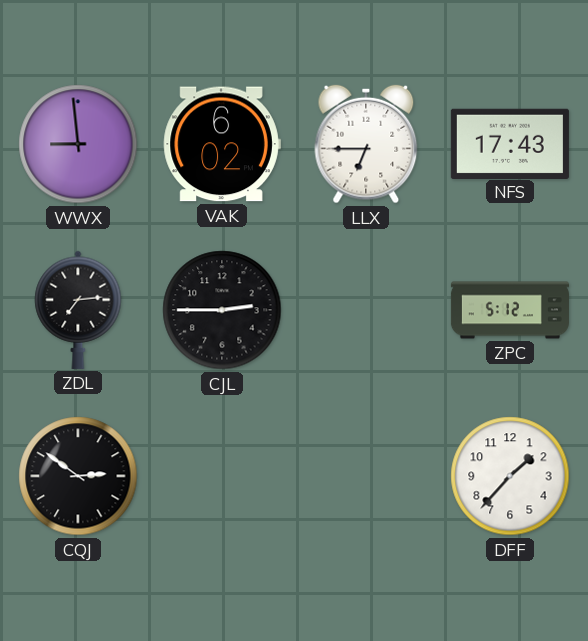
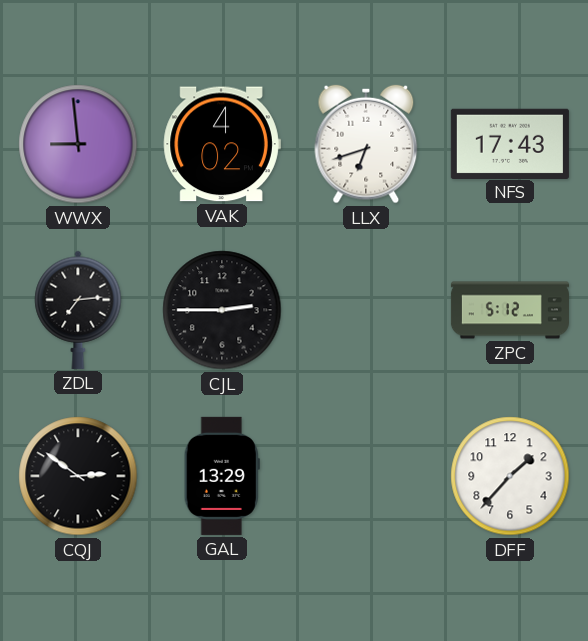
VAK: 6:02 -> 4:02 (222, 144)
LLX: 6:45 -> 6:42 (366, 144)
GAL: none -> 13:29 (222, 476)
